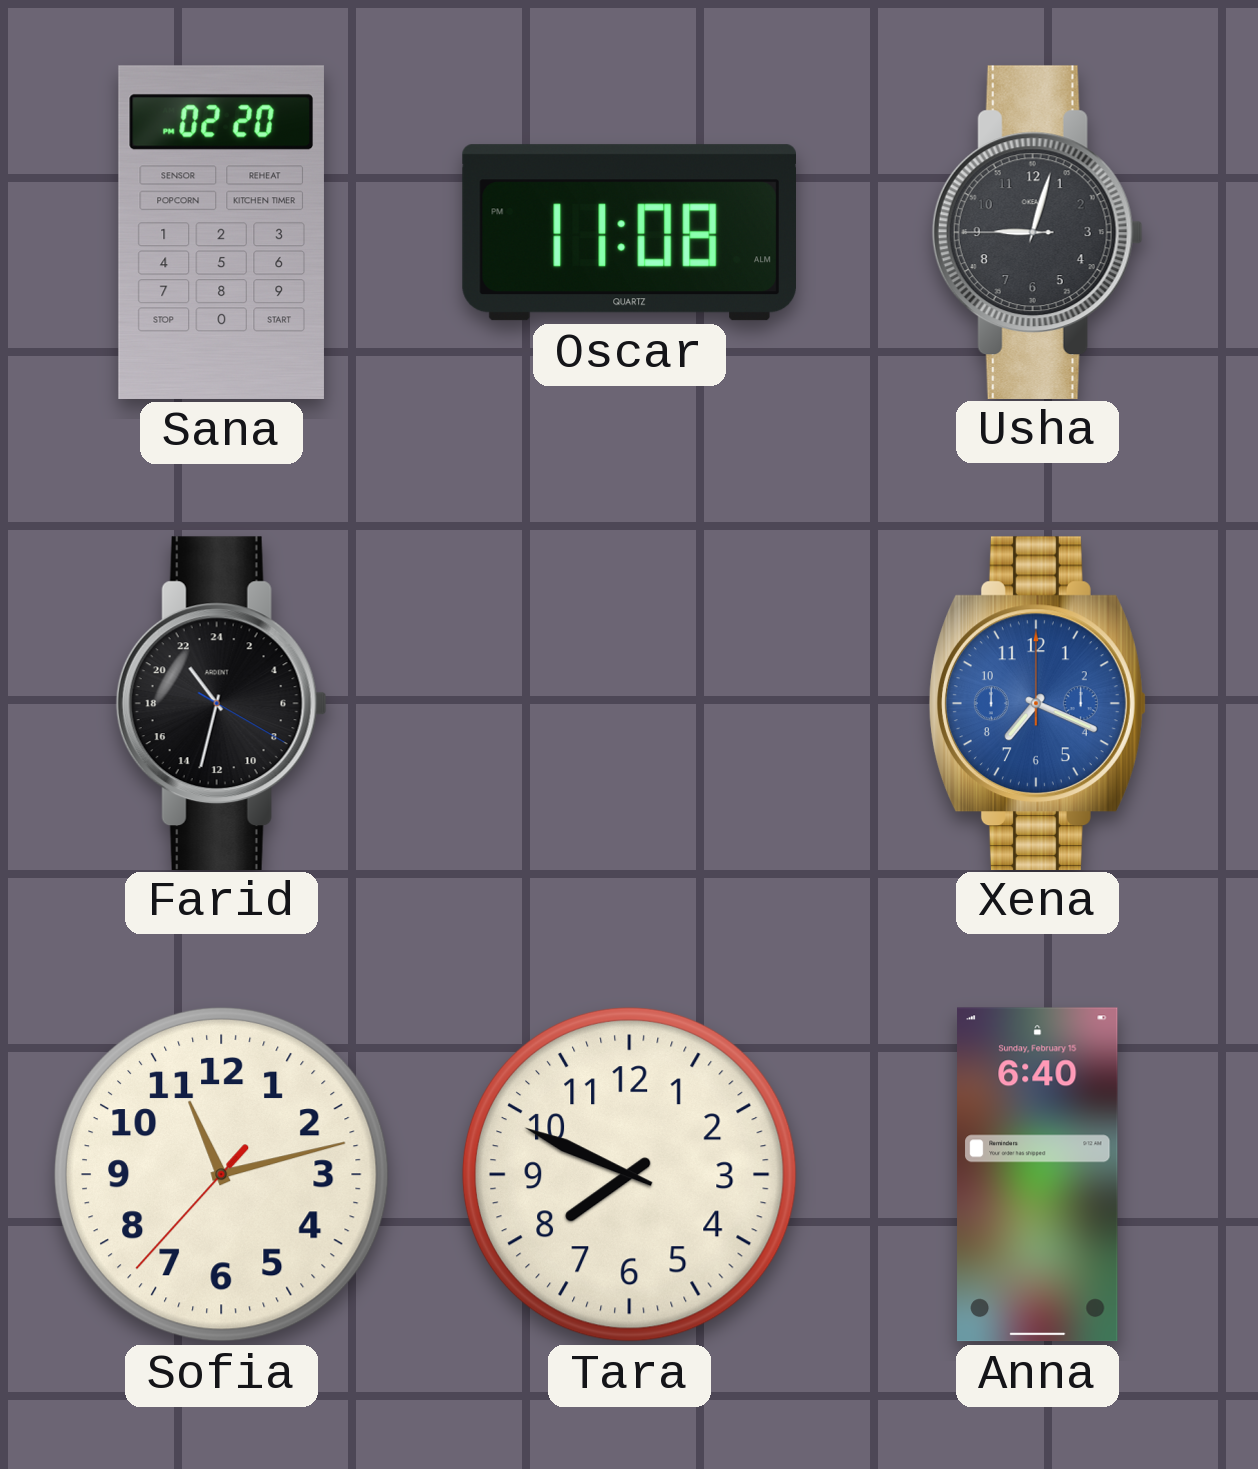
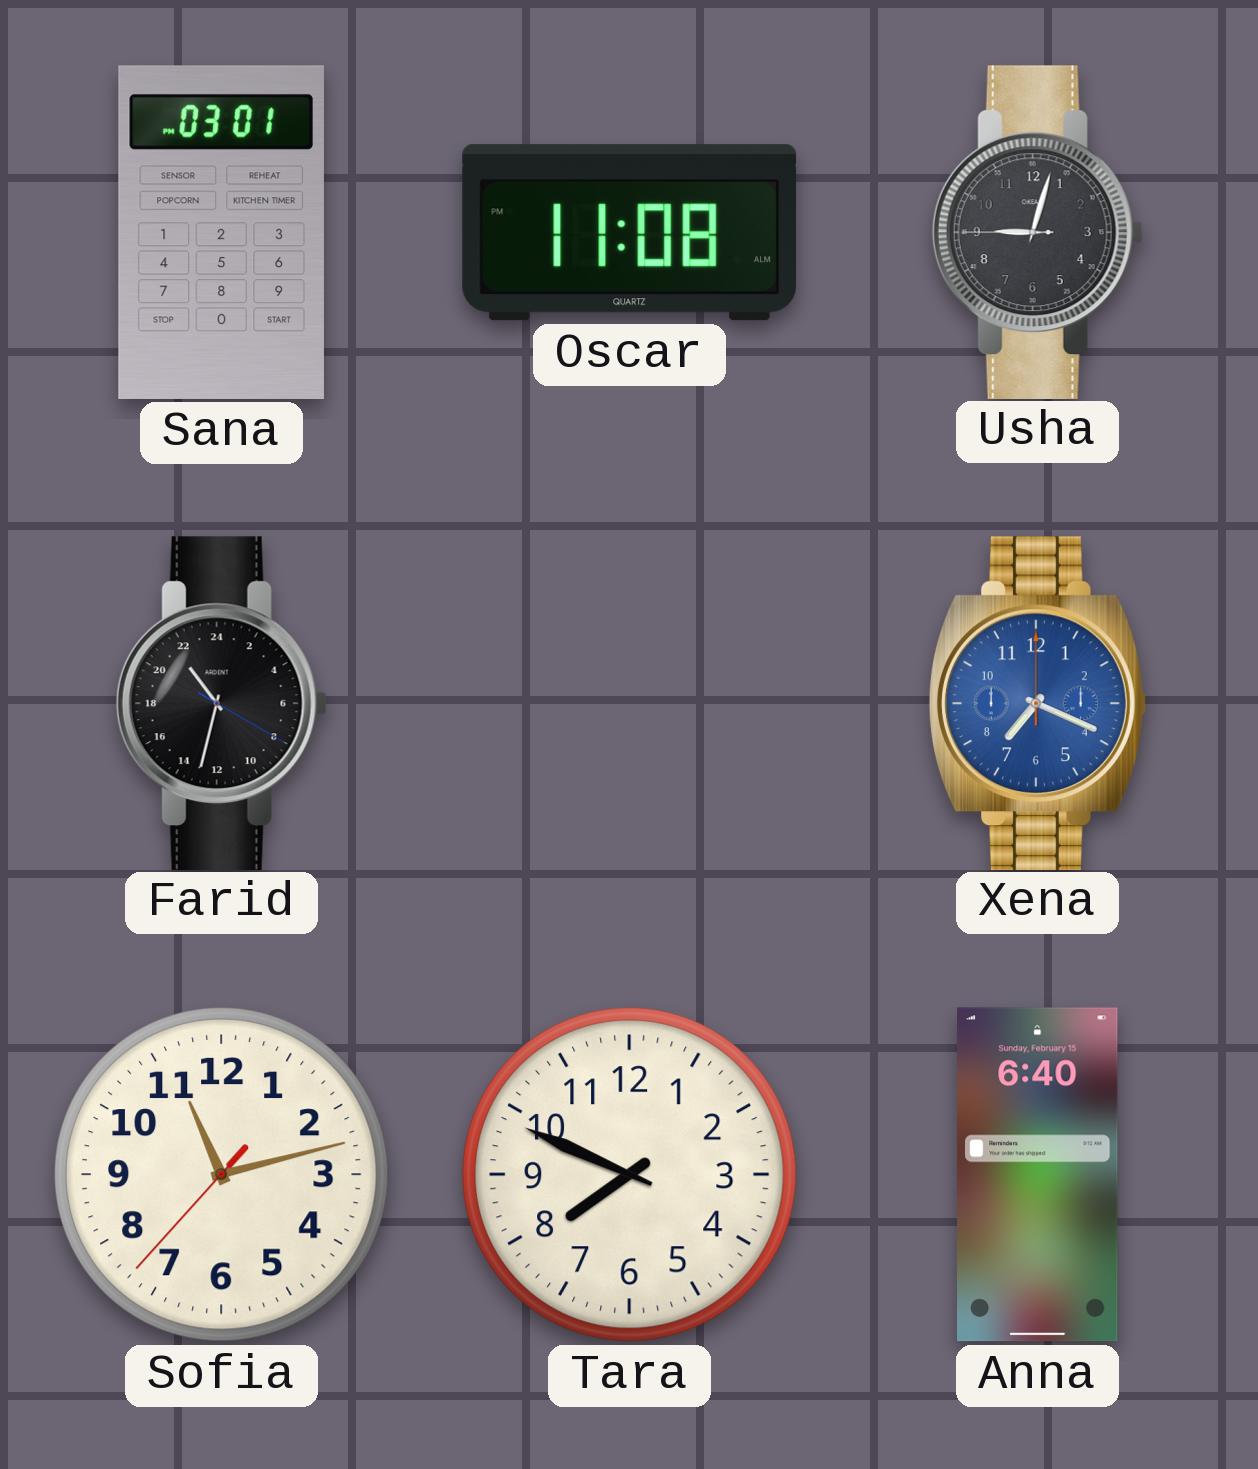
Sana: 02:20 -> 03:01 (221, 232)
